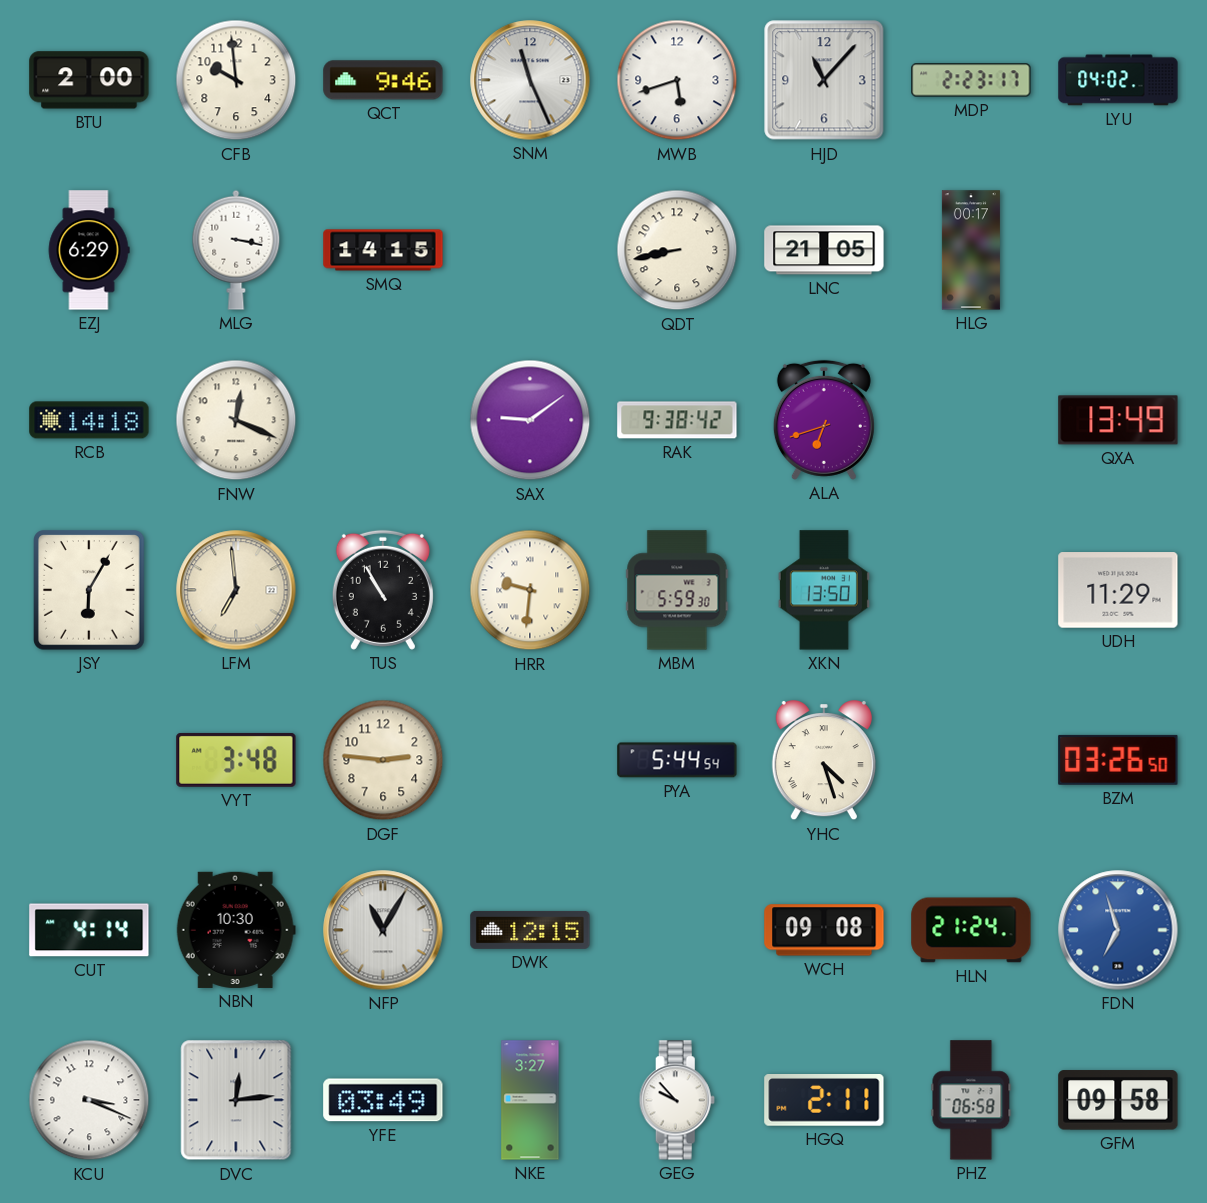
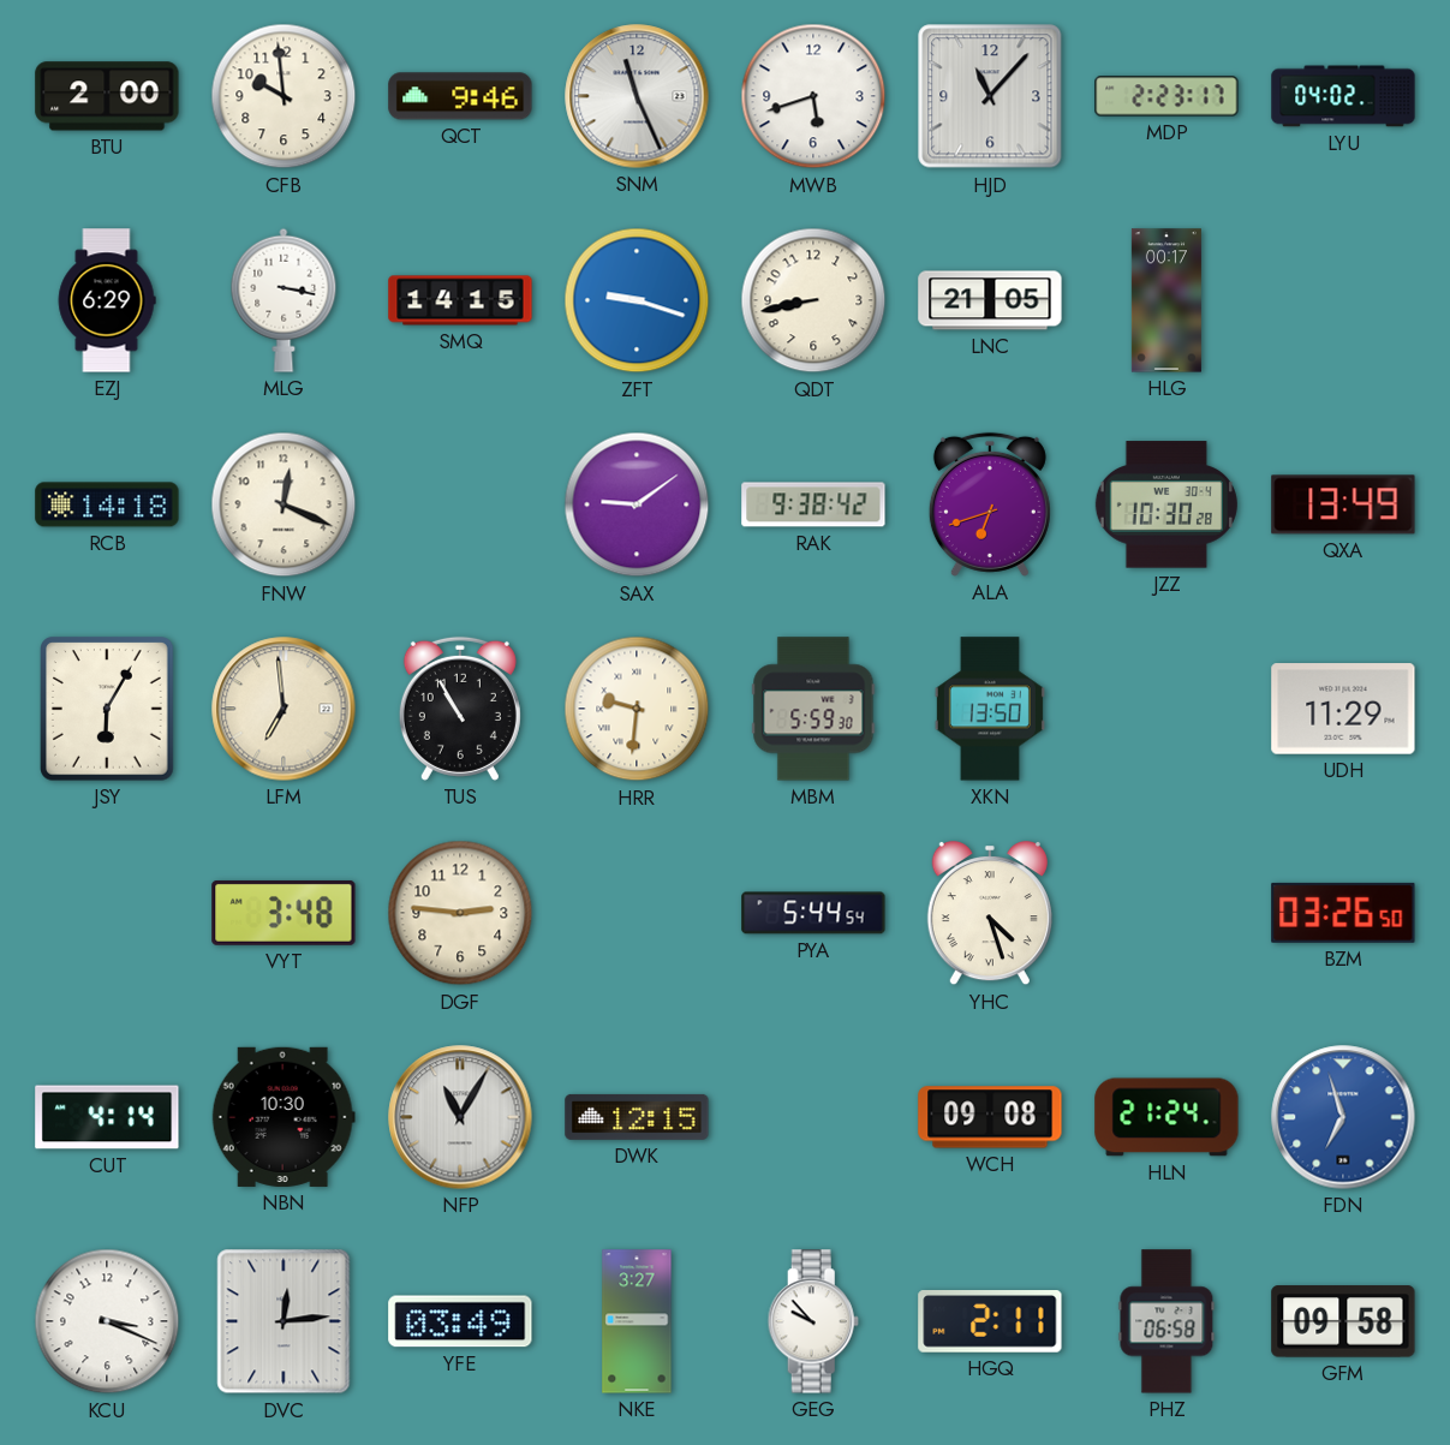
ZFT: none -> 9:18 (637, 300)
JZZ: none -> 10:30 (1166, 504)
